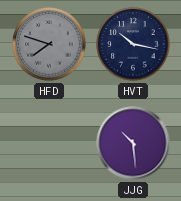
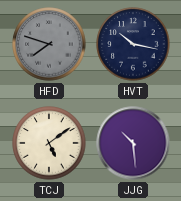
TCJ: none -> 5:09 (49, 143)
